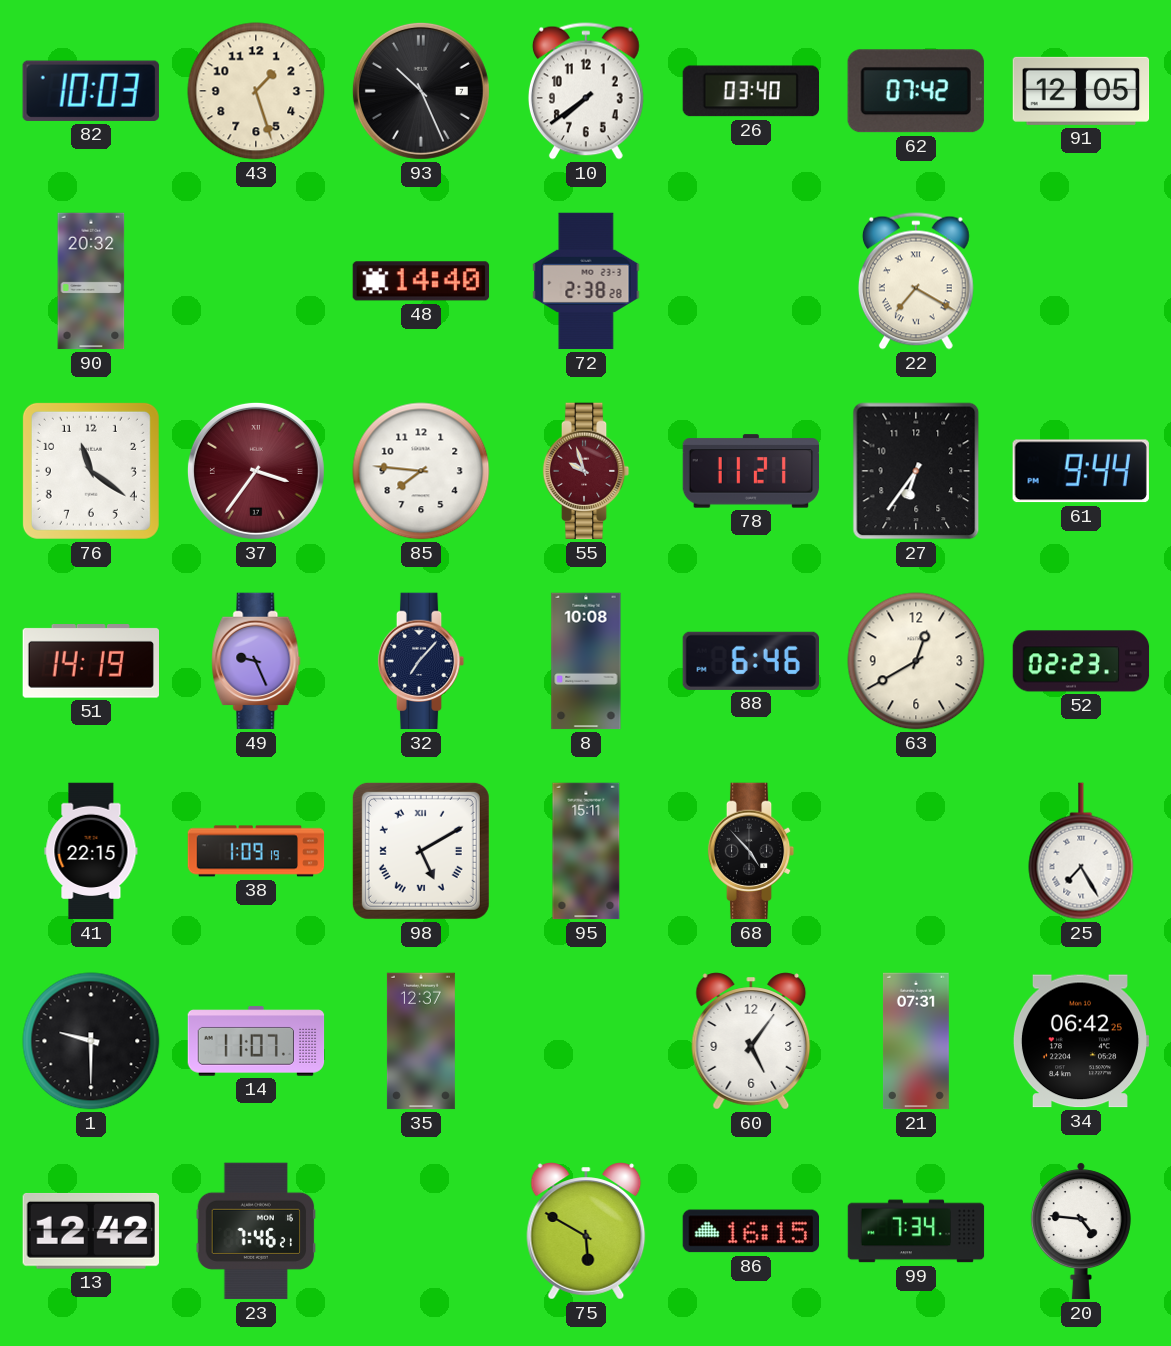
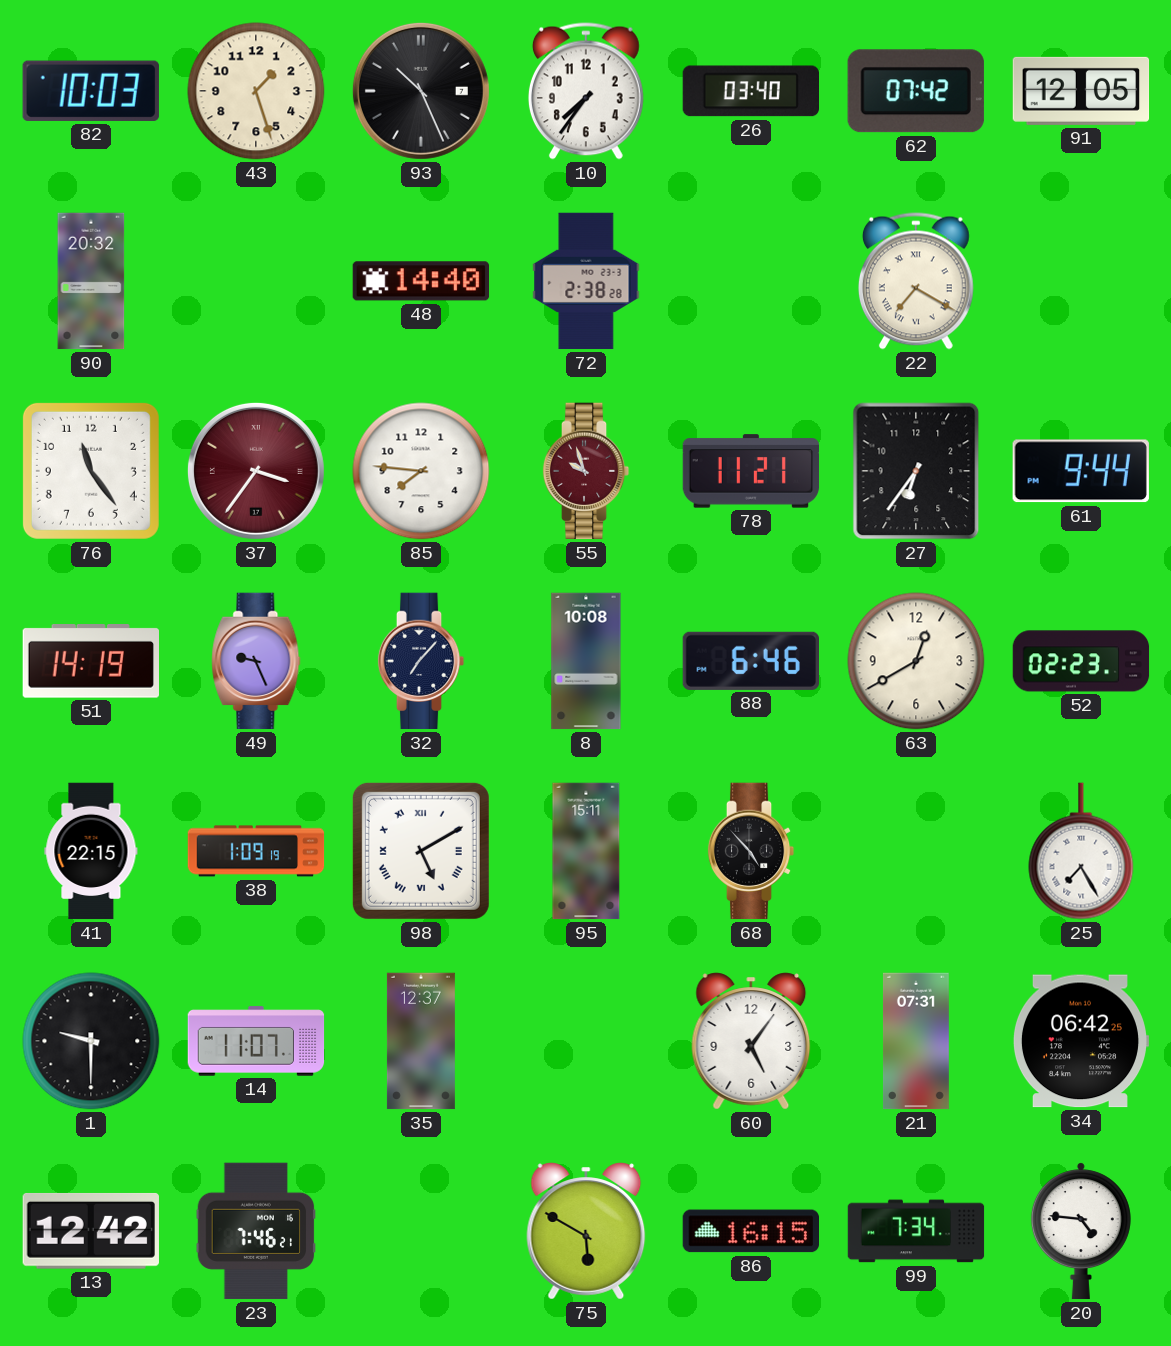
10: 7:39 -> 7:36 (586, 91)
76: 11:21 -> 11:24 (91, 471)
